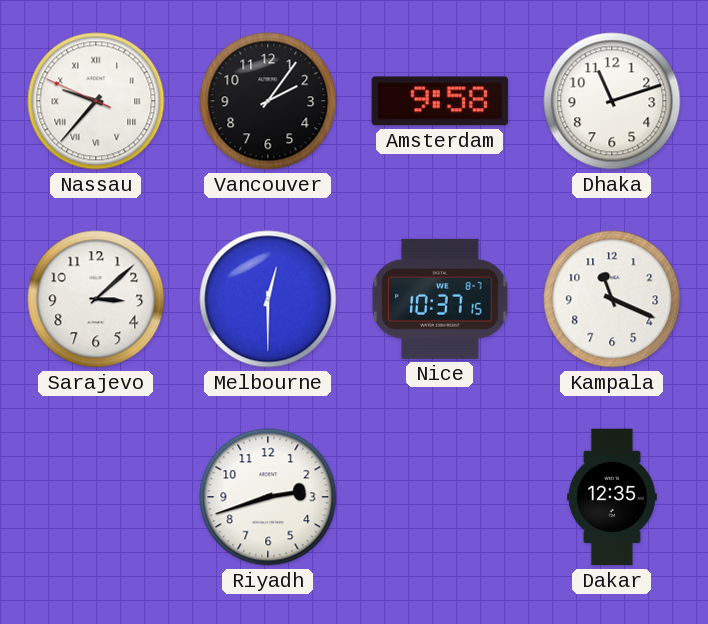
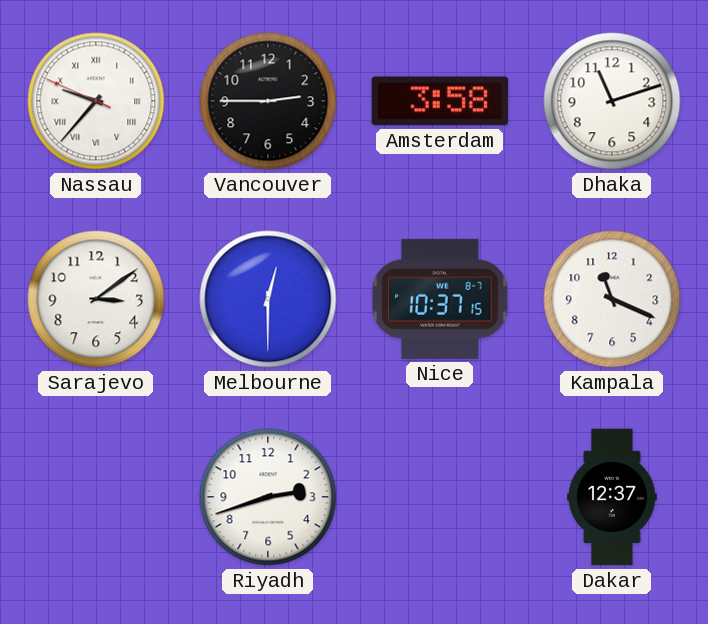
Vancouver: 2:06 -> 2:45 (268, 101)
Amsterdam: 9:58 -> 3:58 (440, 101)
Sarajevo: 3:08 -> 3:09 (96, 299)
Dakar: 12:35 -> 12:37 (613, 497)
